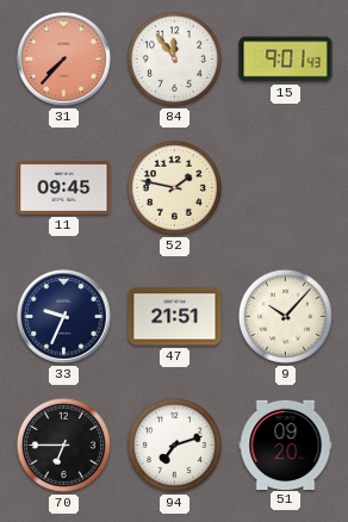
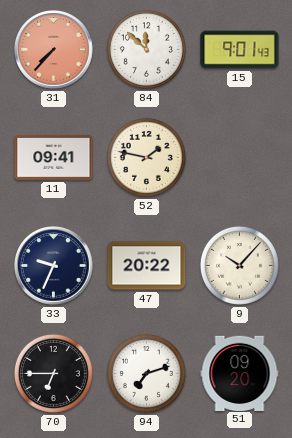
84: 11:54 -> 11:52 (146, 49)
11: 09:45 -> 09:41 (54, 157)
47: 21:51 -> 20:22 (147, 266)
